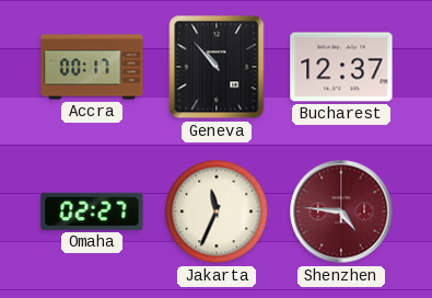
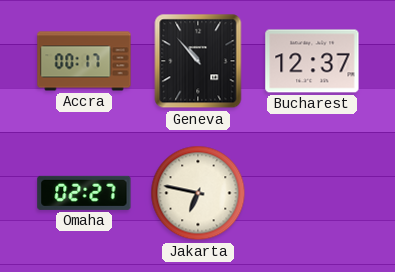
Jakarta: 11:34 -> 6:47 (198, 193)
Shenzhen: 4:46 -> none (341, 211)
